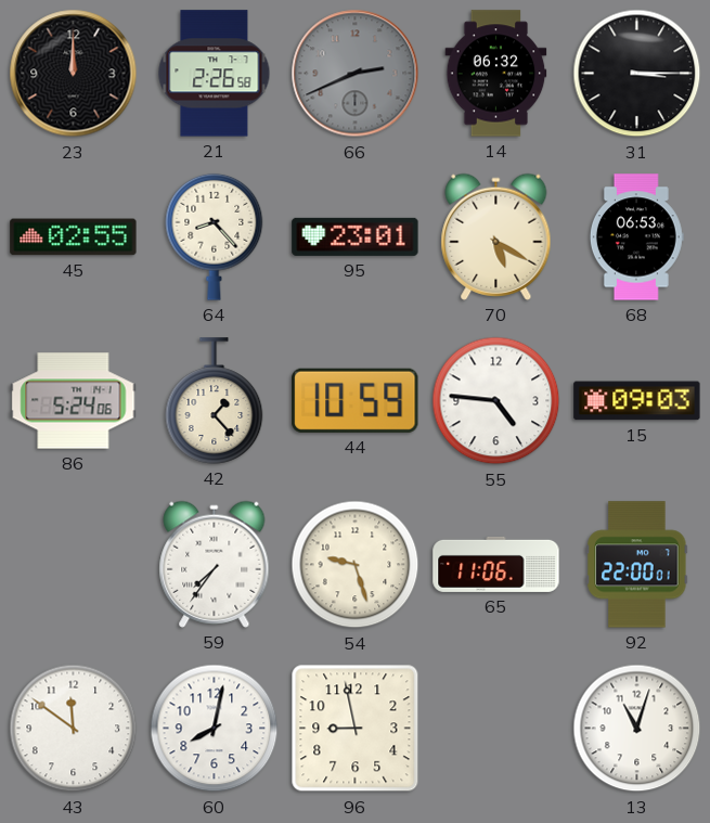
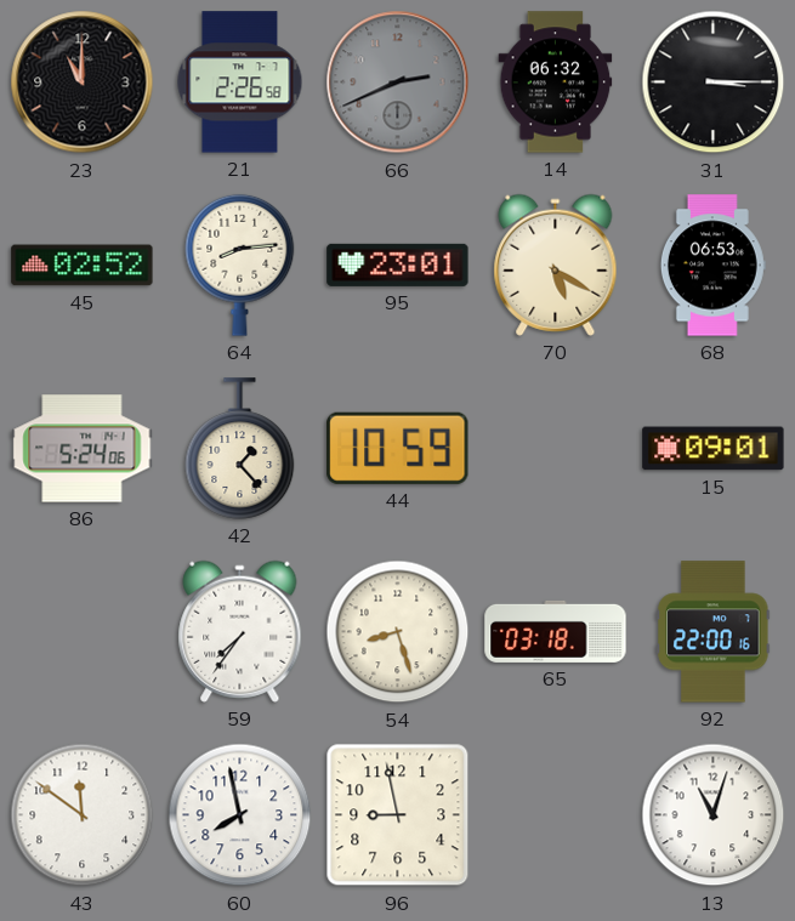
23: 12:00 -> 11:00 (83, 83)
45: 02:55 -> 02:52 (83, 266)
64: 8:23 -> 8:14 (240, 265)
55: 4:46 -> none (496, 401)
15: 09:03 -> 09:01 (714, 449)
54: 9:27 -> 8:27 (398, 632)
65: 11:06 -> 03:18 (556, 631)
92: 22:00:01 -> 22:00:16 (714, 632)
60: 8:02 -> 7:58 (240, 815)
